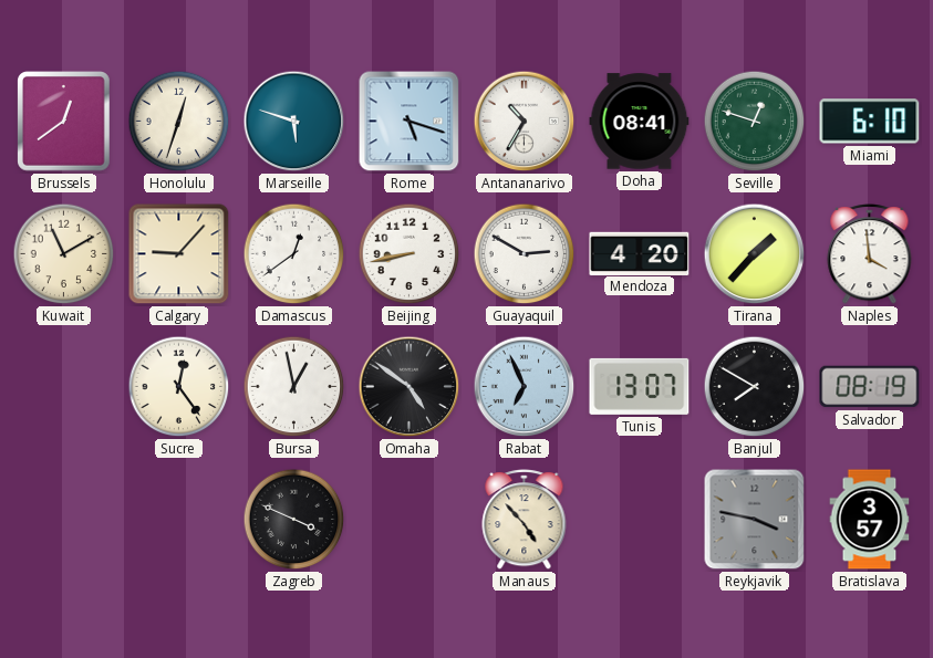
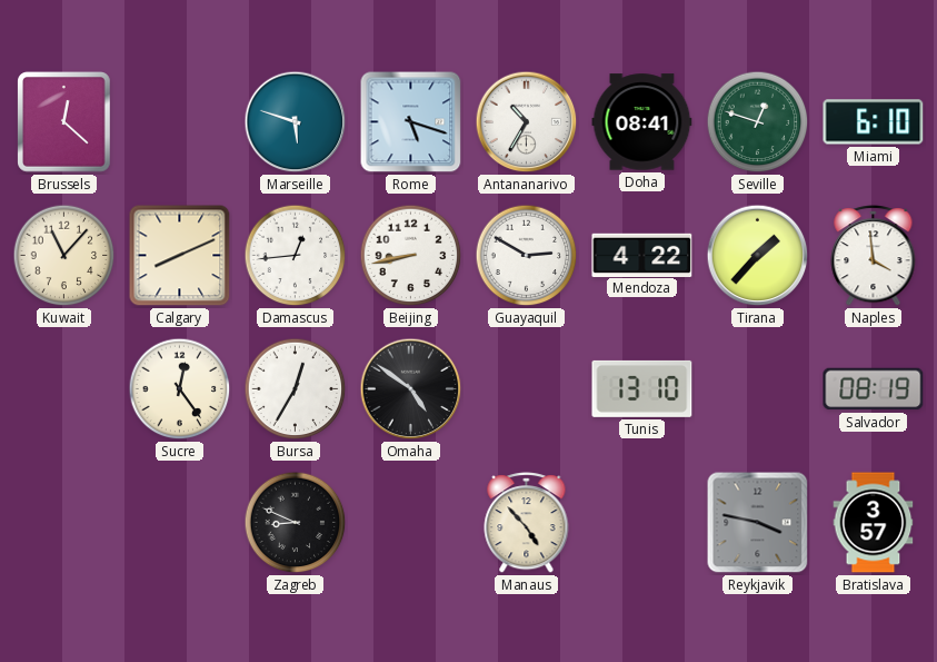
Brussels: 12:39 -> 12:22 (64, 122)
Honolulu: 12:33 -> none (179, 122)
Kuwait: 11:10 -> 11:07 (64, 256)
Calgary: 9:07 -> 8:11 (180, 256)
Damascus: 12:39 -> 12:44 (296, 256)
Mendoza: 4:20 -> 4:22 (642, 255)
Bursa: 12:58 -> 12:35 (296, 389)
Rabat: 6:56 -> none (525, 387)
Tunis: 13:07 -> 13:10 (642, 388)
Banjul: 7:50 -> none (755, 387)
Zagreb: 3:49 -> 8:49 (296, 523)
